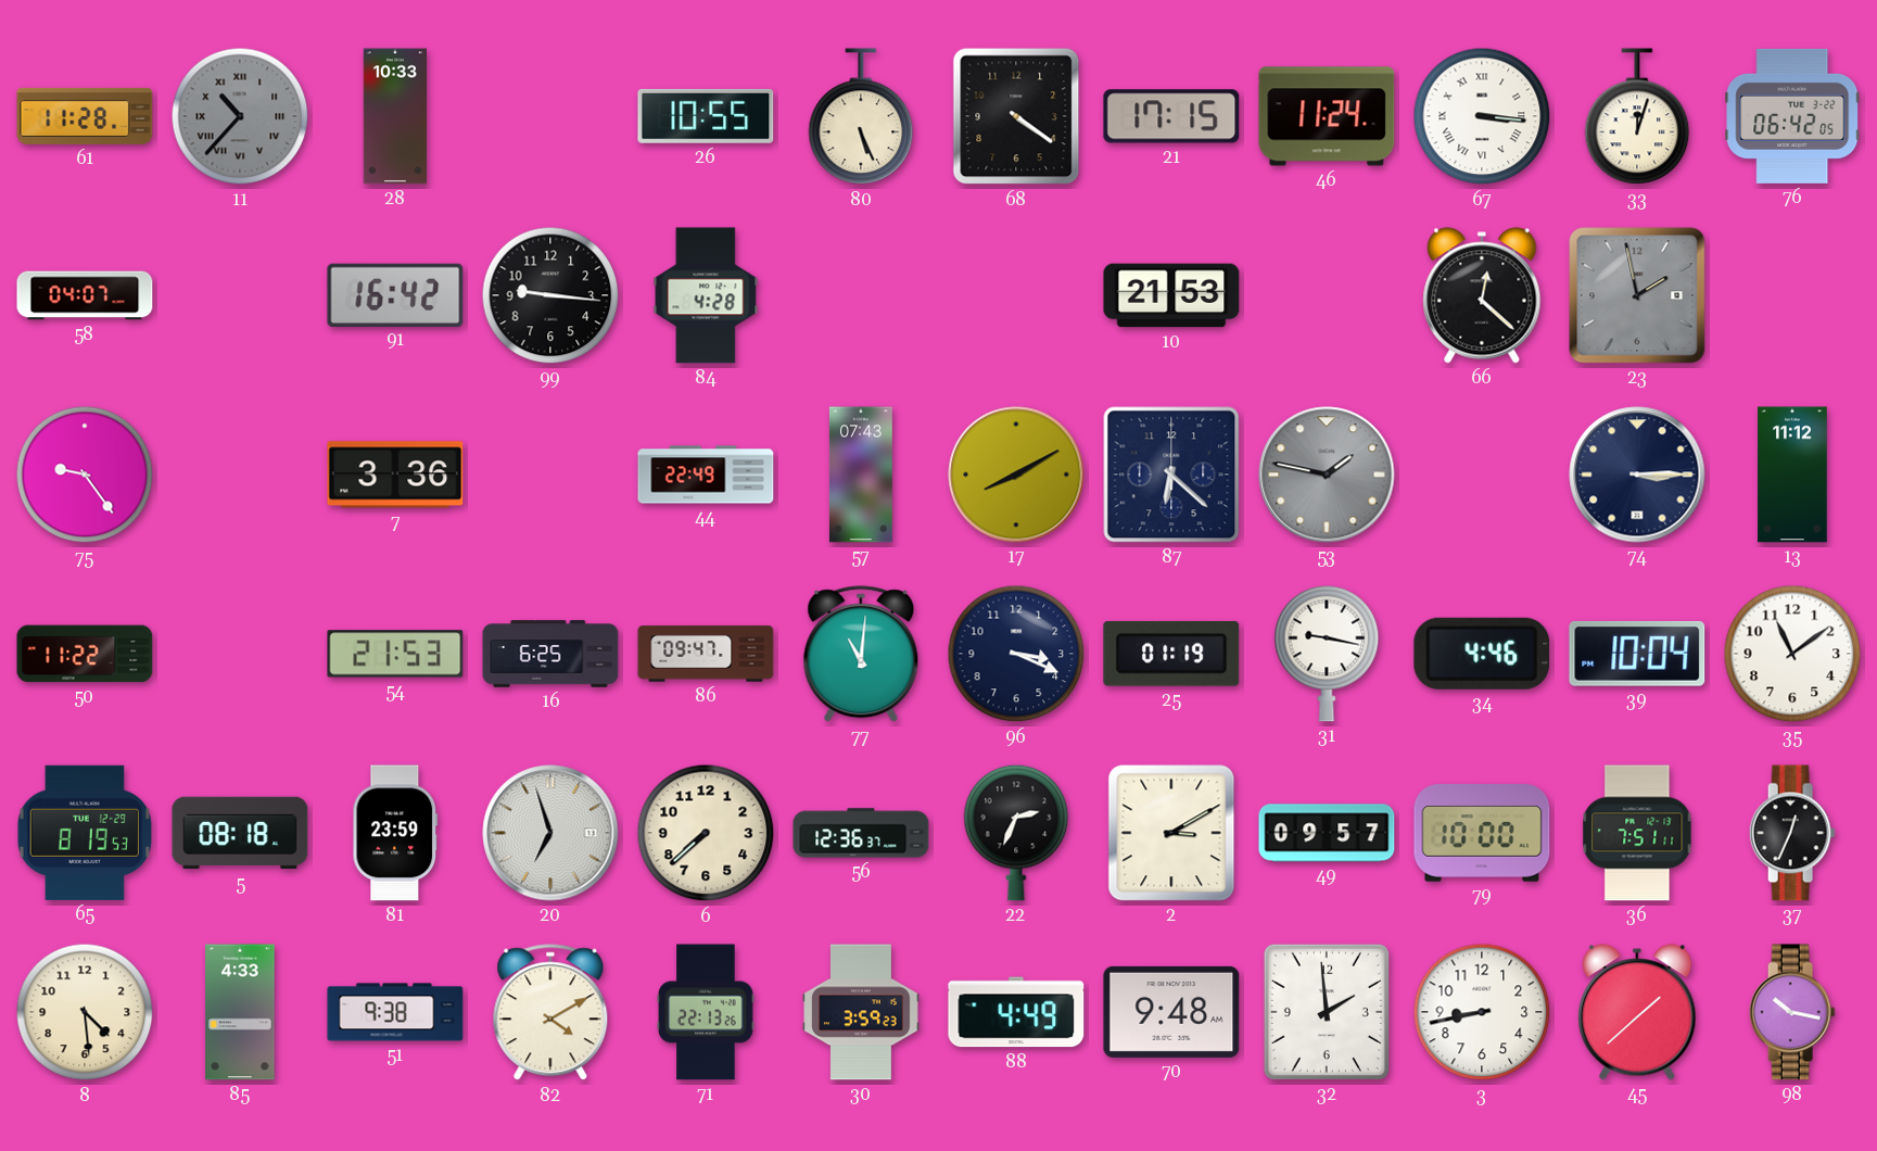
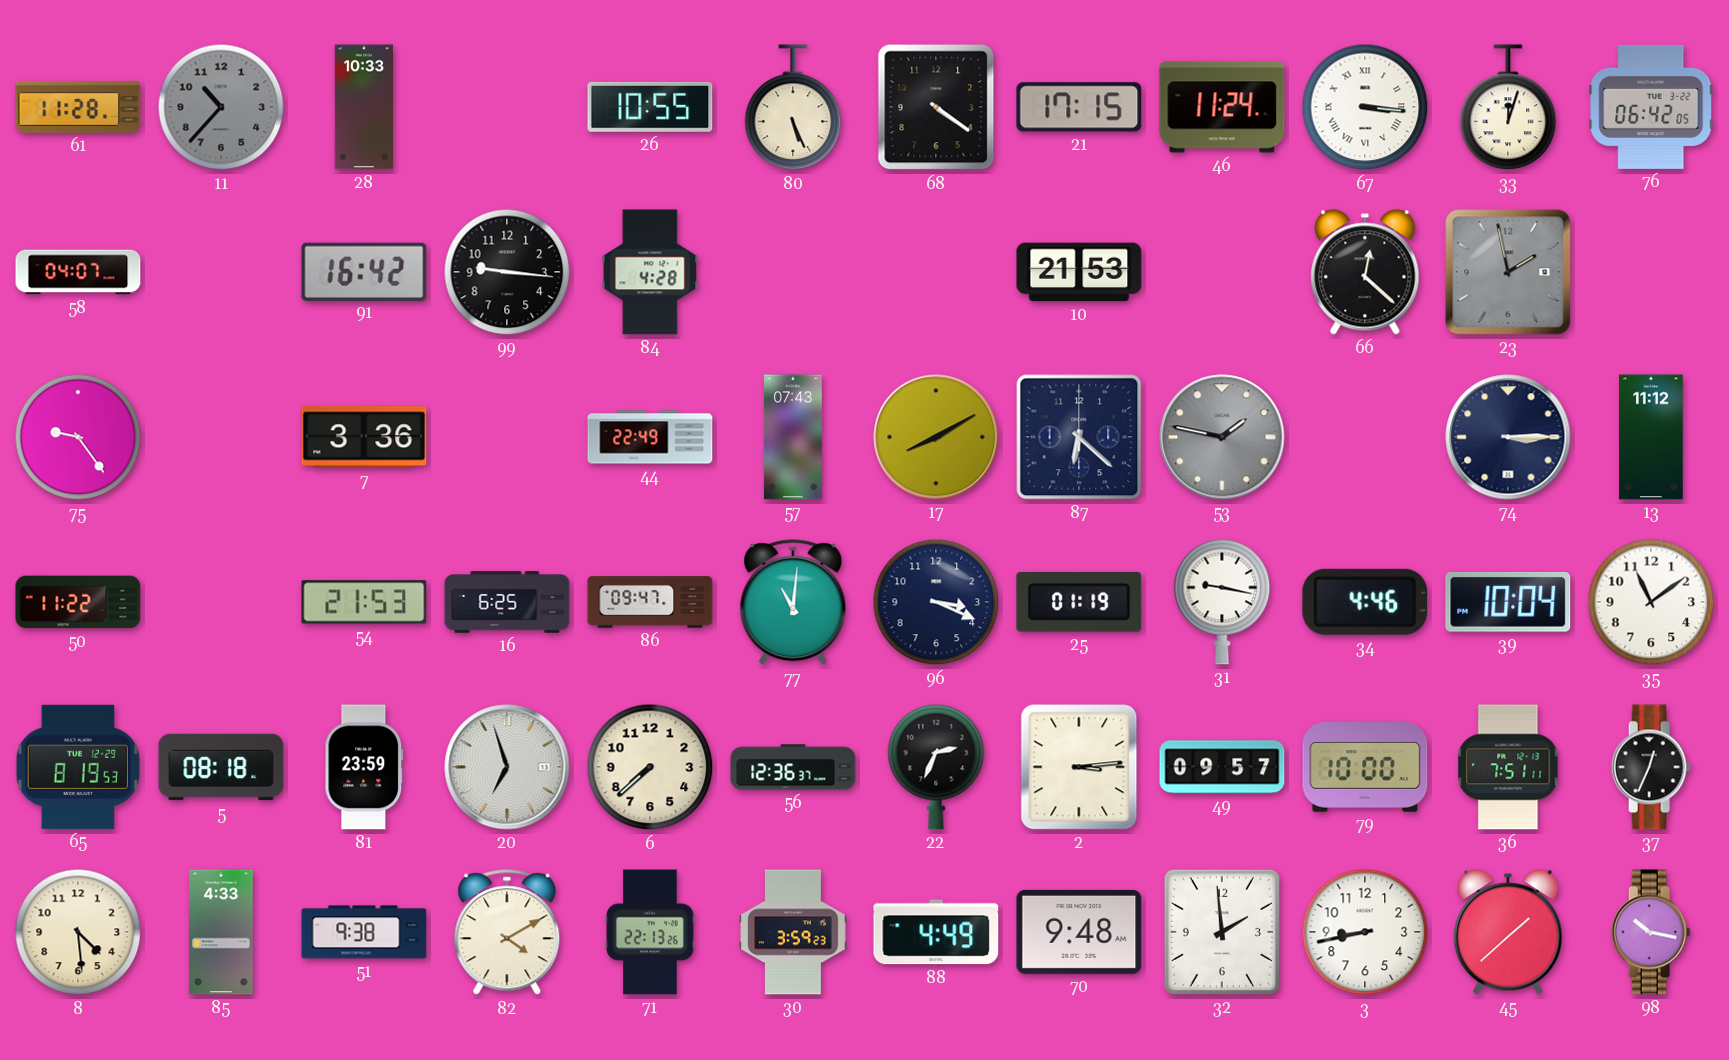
11 numerals: Roman -> Arabic (221, 107)
2: 3:10 -> 3:14 (1079, 767)
